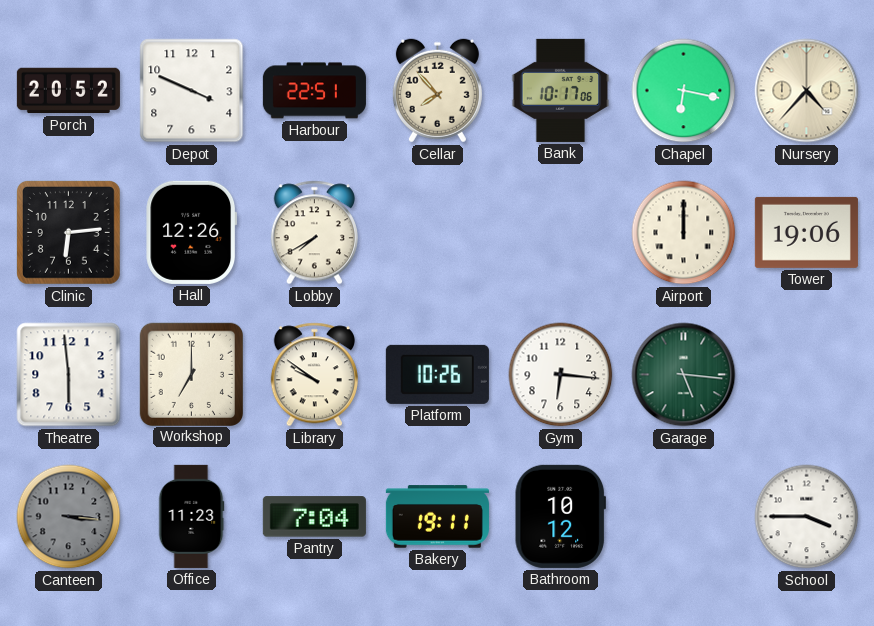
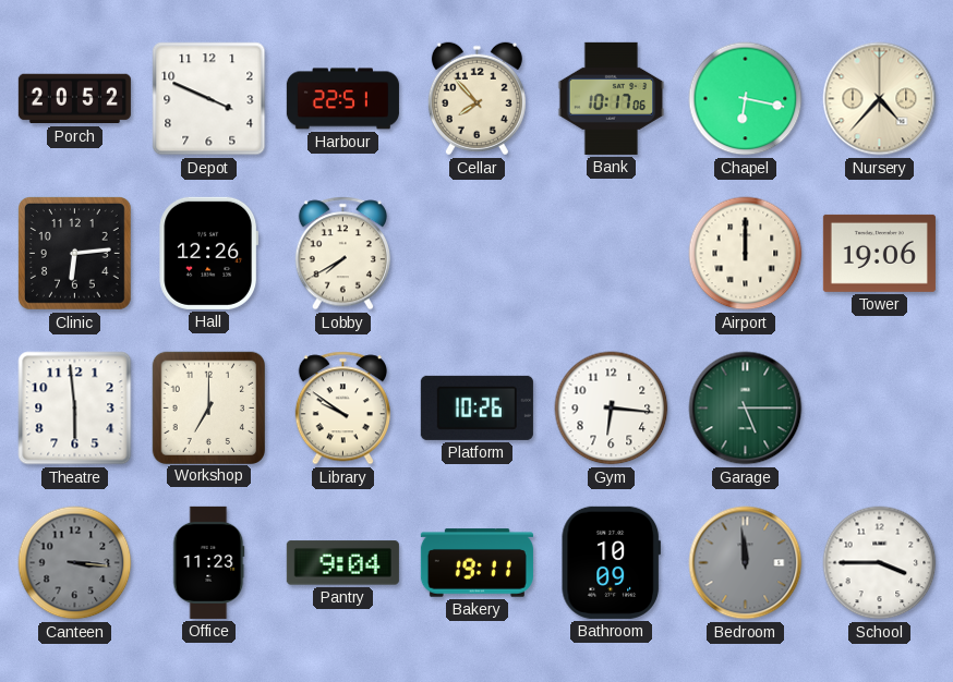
Garage: 5:16 -> 5:15 (746, 409)
Pantry: 7:04 -> 9:04 (342, 563)
Bathroom: 10:12 -> 10:09 (611, 562)
Bedroom: none -> 11:59 (746, 563)
